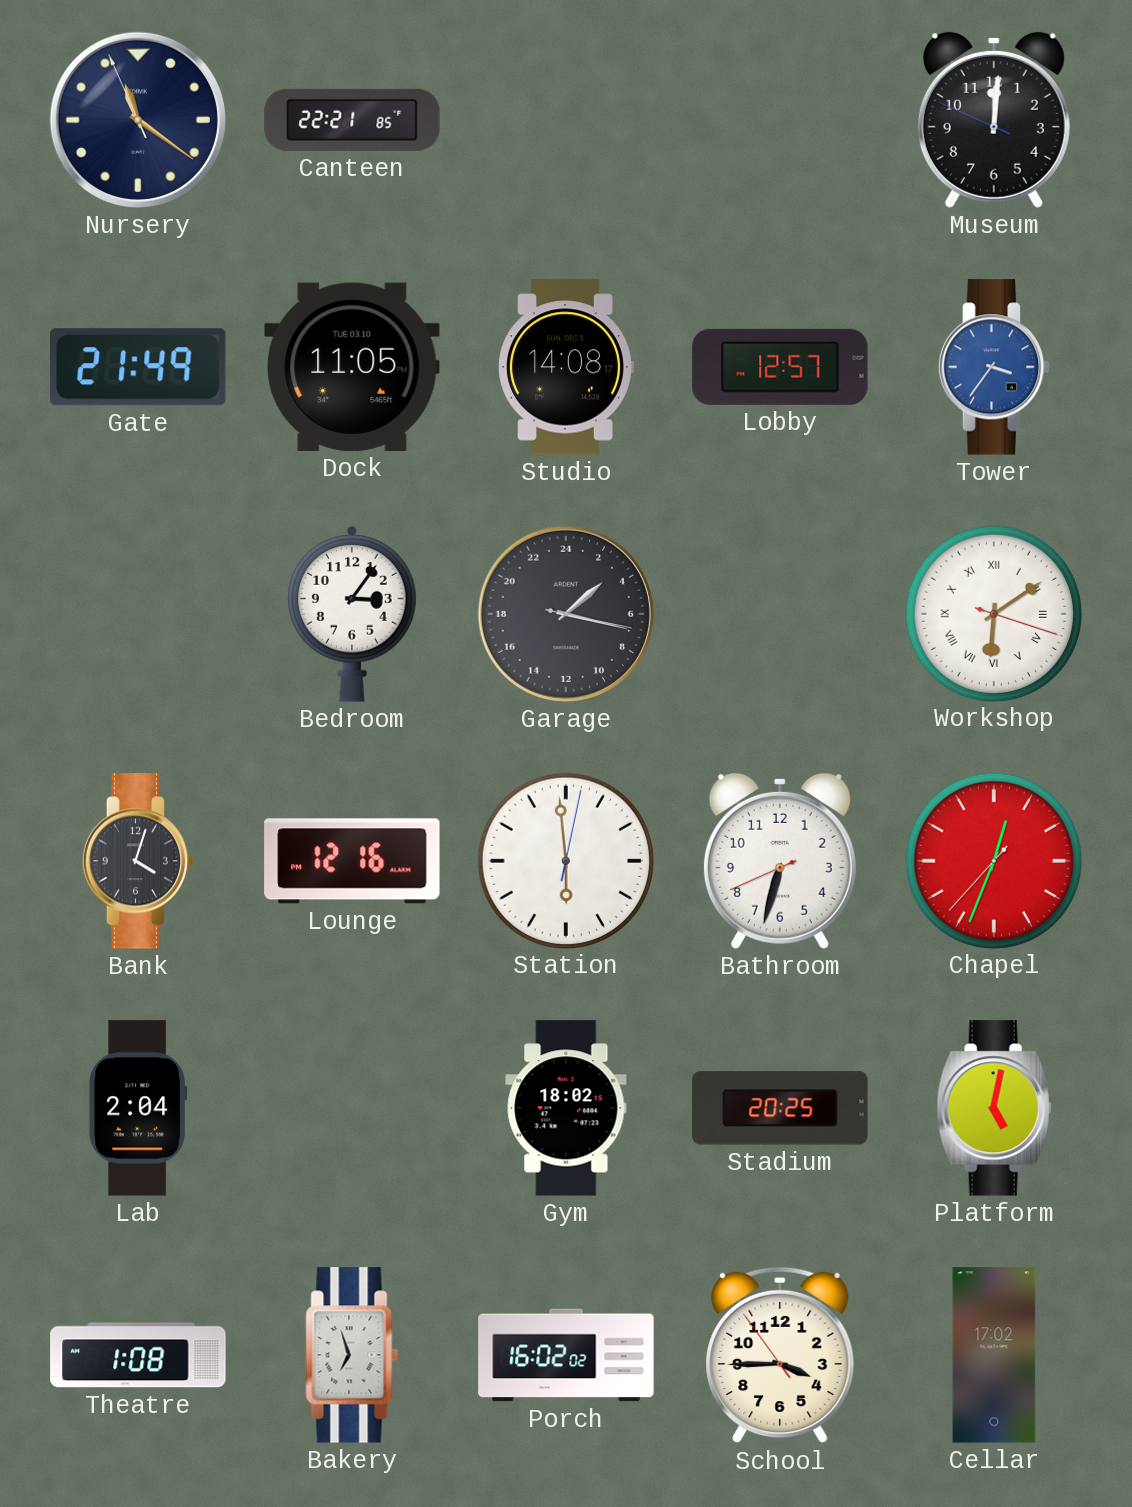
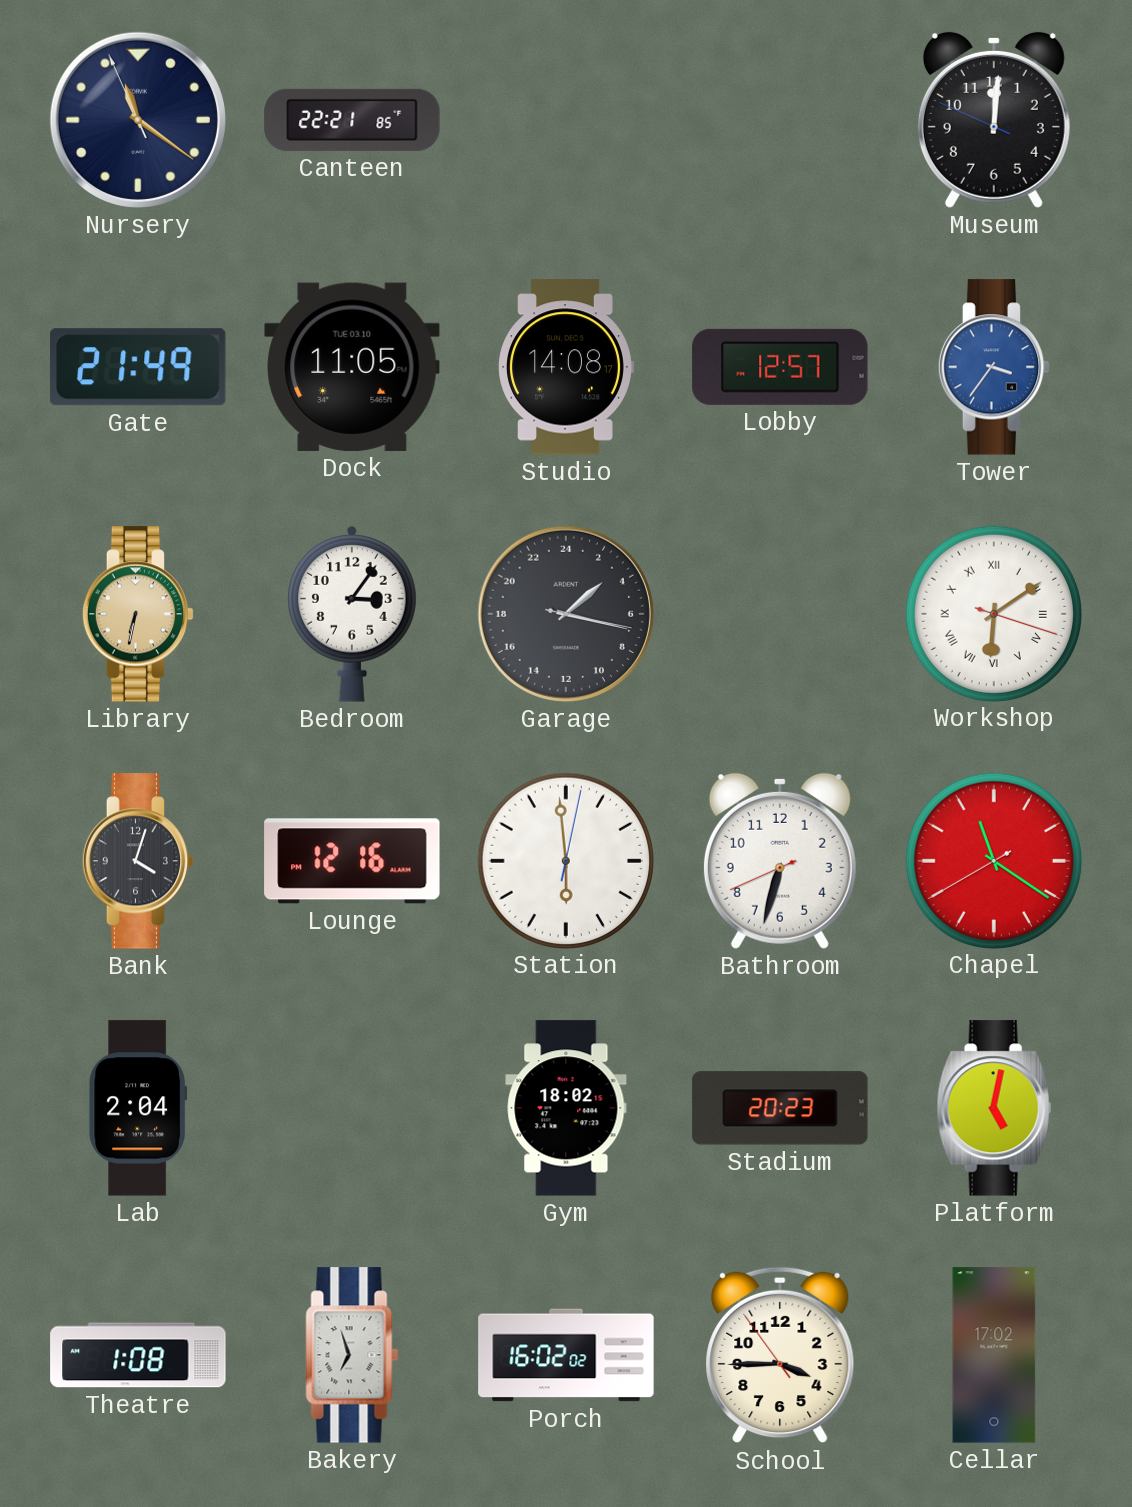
Library: none -> 6:32 (138, 614)
Chapel: 12:33 -> 11:20 (993, 860)
Stadium: 20:25 -> 20:23 (780, 1108)
